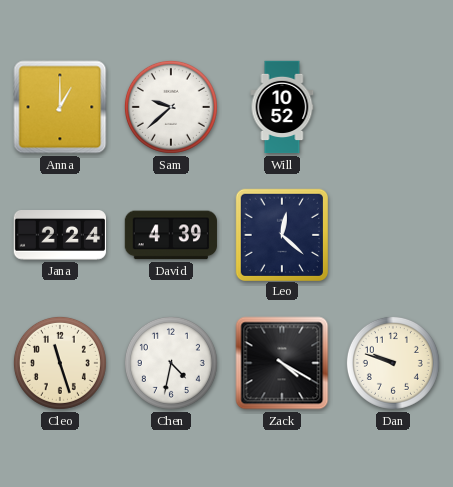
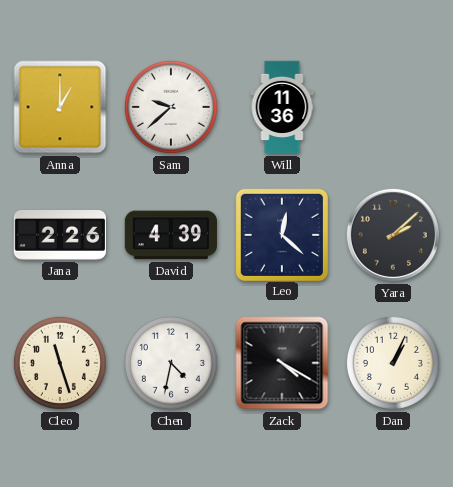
Will: 10:52 -> 11:36 (282, 107)
Jana: 2:24 -> 2:26 (59, 236)
Yara: none -> 2:08 (393, 235)
Dan: 9:48 -> 1:04 (393, 363)
